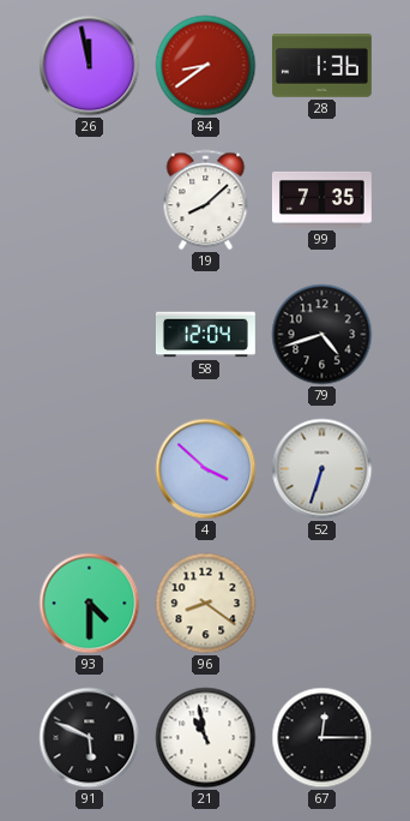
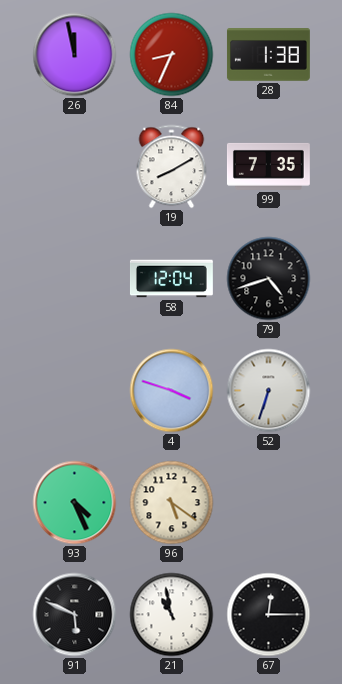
84: 8:39 -> 8:34 (172, 55)
28: 1:36 -> 1:38 (268, 55)
19: 8:08 -> 8:10 (172, 167)
4: 3:52 -> 3:48 (172, 391)
93: 4:30 -> 4:26 (75, 503)
96: 8:21 -> 5:21 (172, 503)
